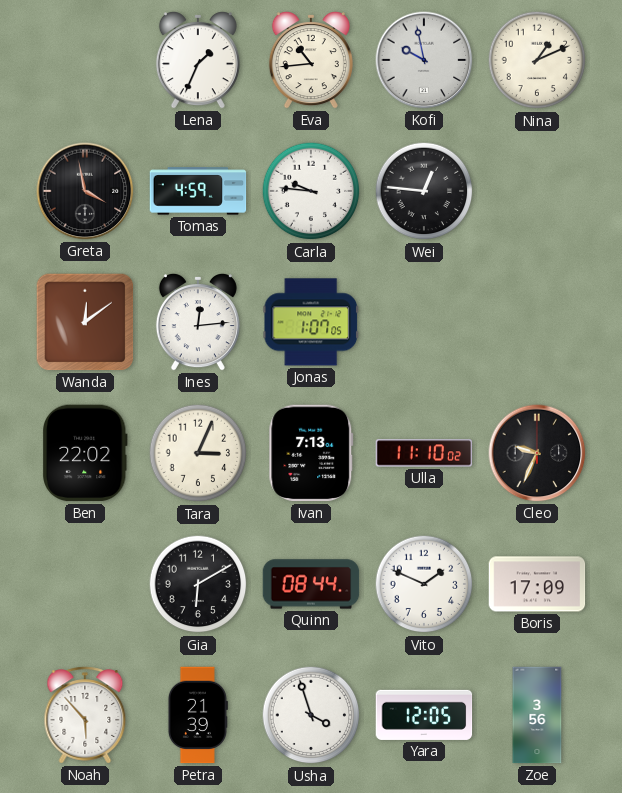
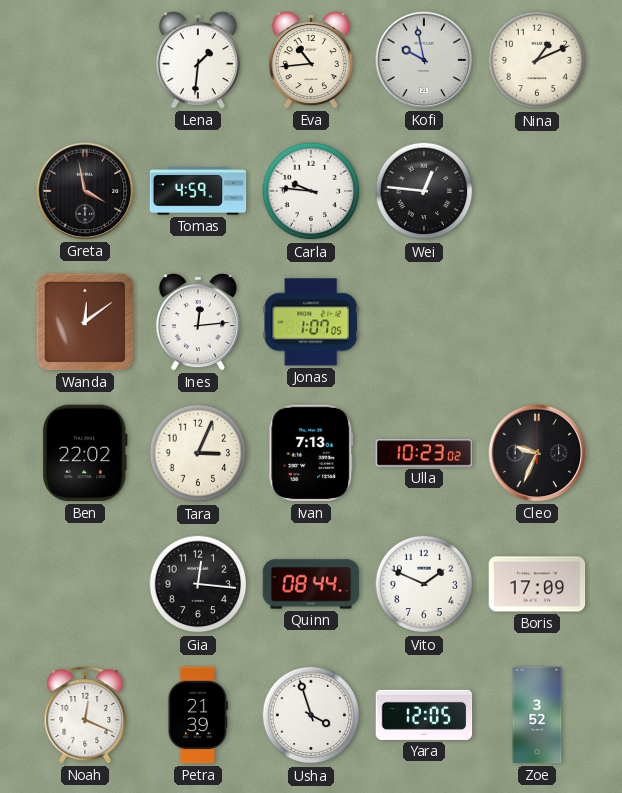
Lena: 1:34 -> 1:31 (198, 61)
Ulla: 11:10 -> 10:23 (424, 453)
Gia: 6:10 -> 12:16 (198, 584)
Noah: 5:53 -> 12:19 (85, 715)
Zoe: 3:56 -> 3:52 (537, 715)
